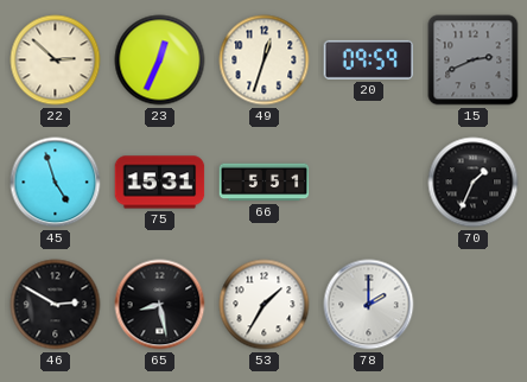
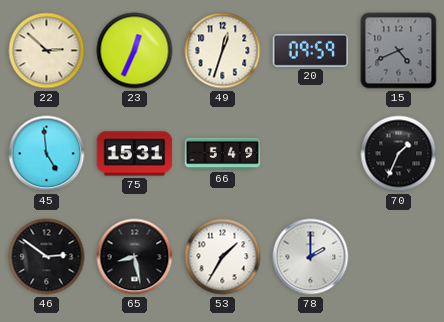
15: 2:41 -> 4:41 (399, 51)
45: 4:57 -> 4:59 (47, 154)
66: 5:51 -> 5:49 (223, 154)
46: 2:50 -> 2:51 (47, 257)
